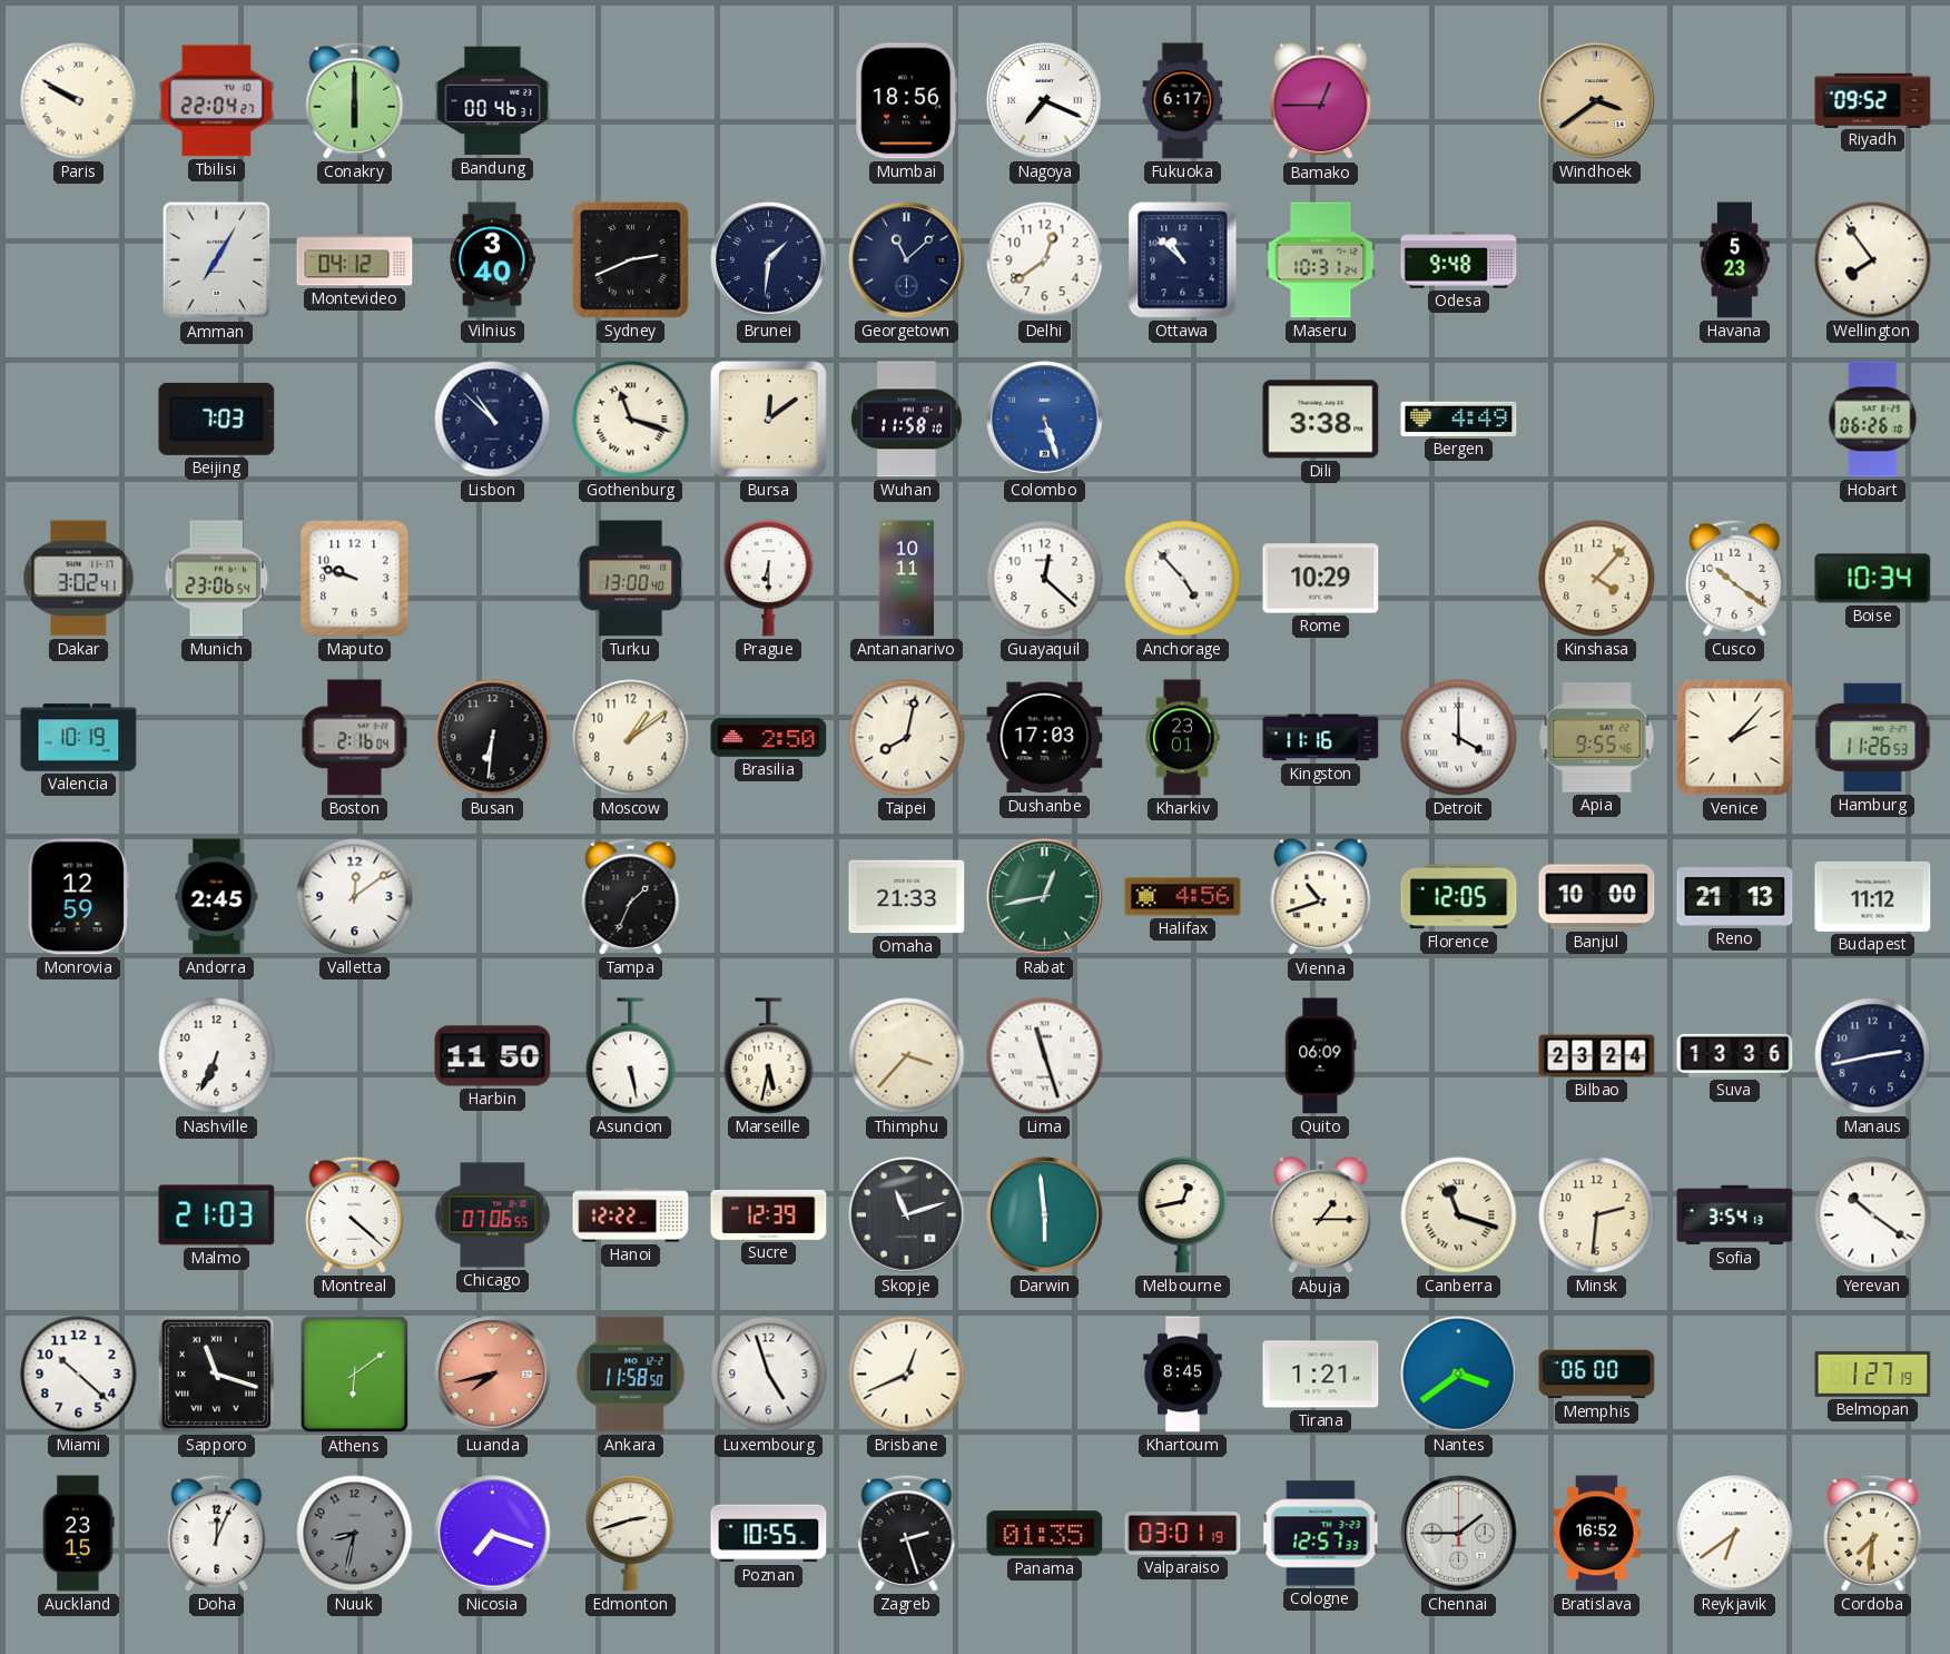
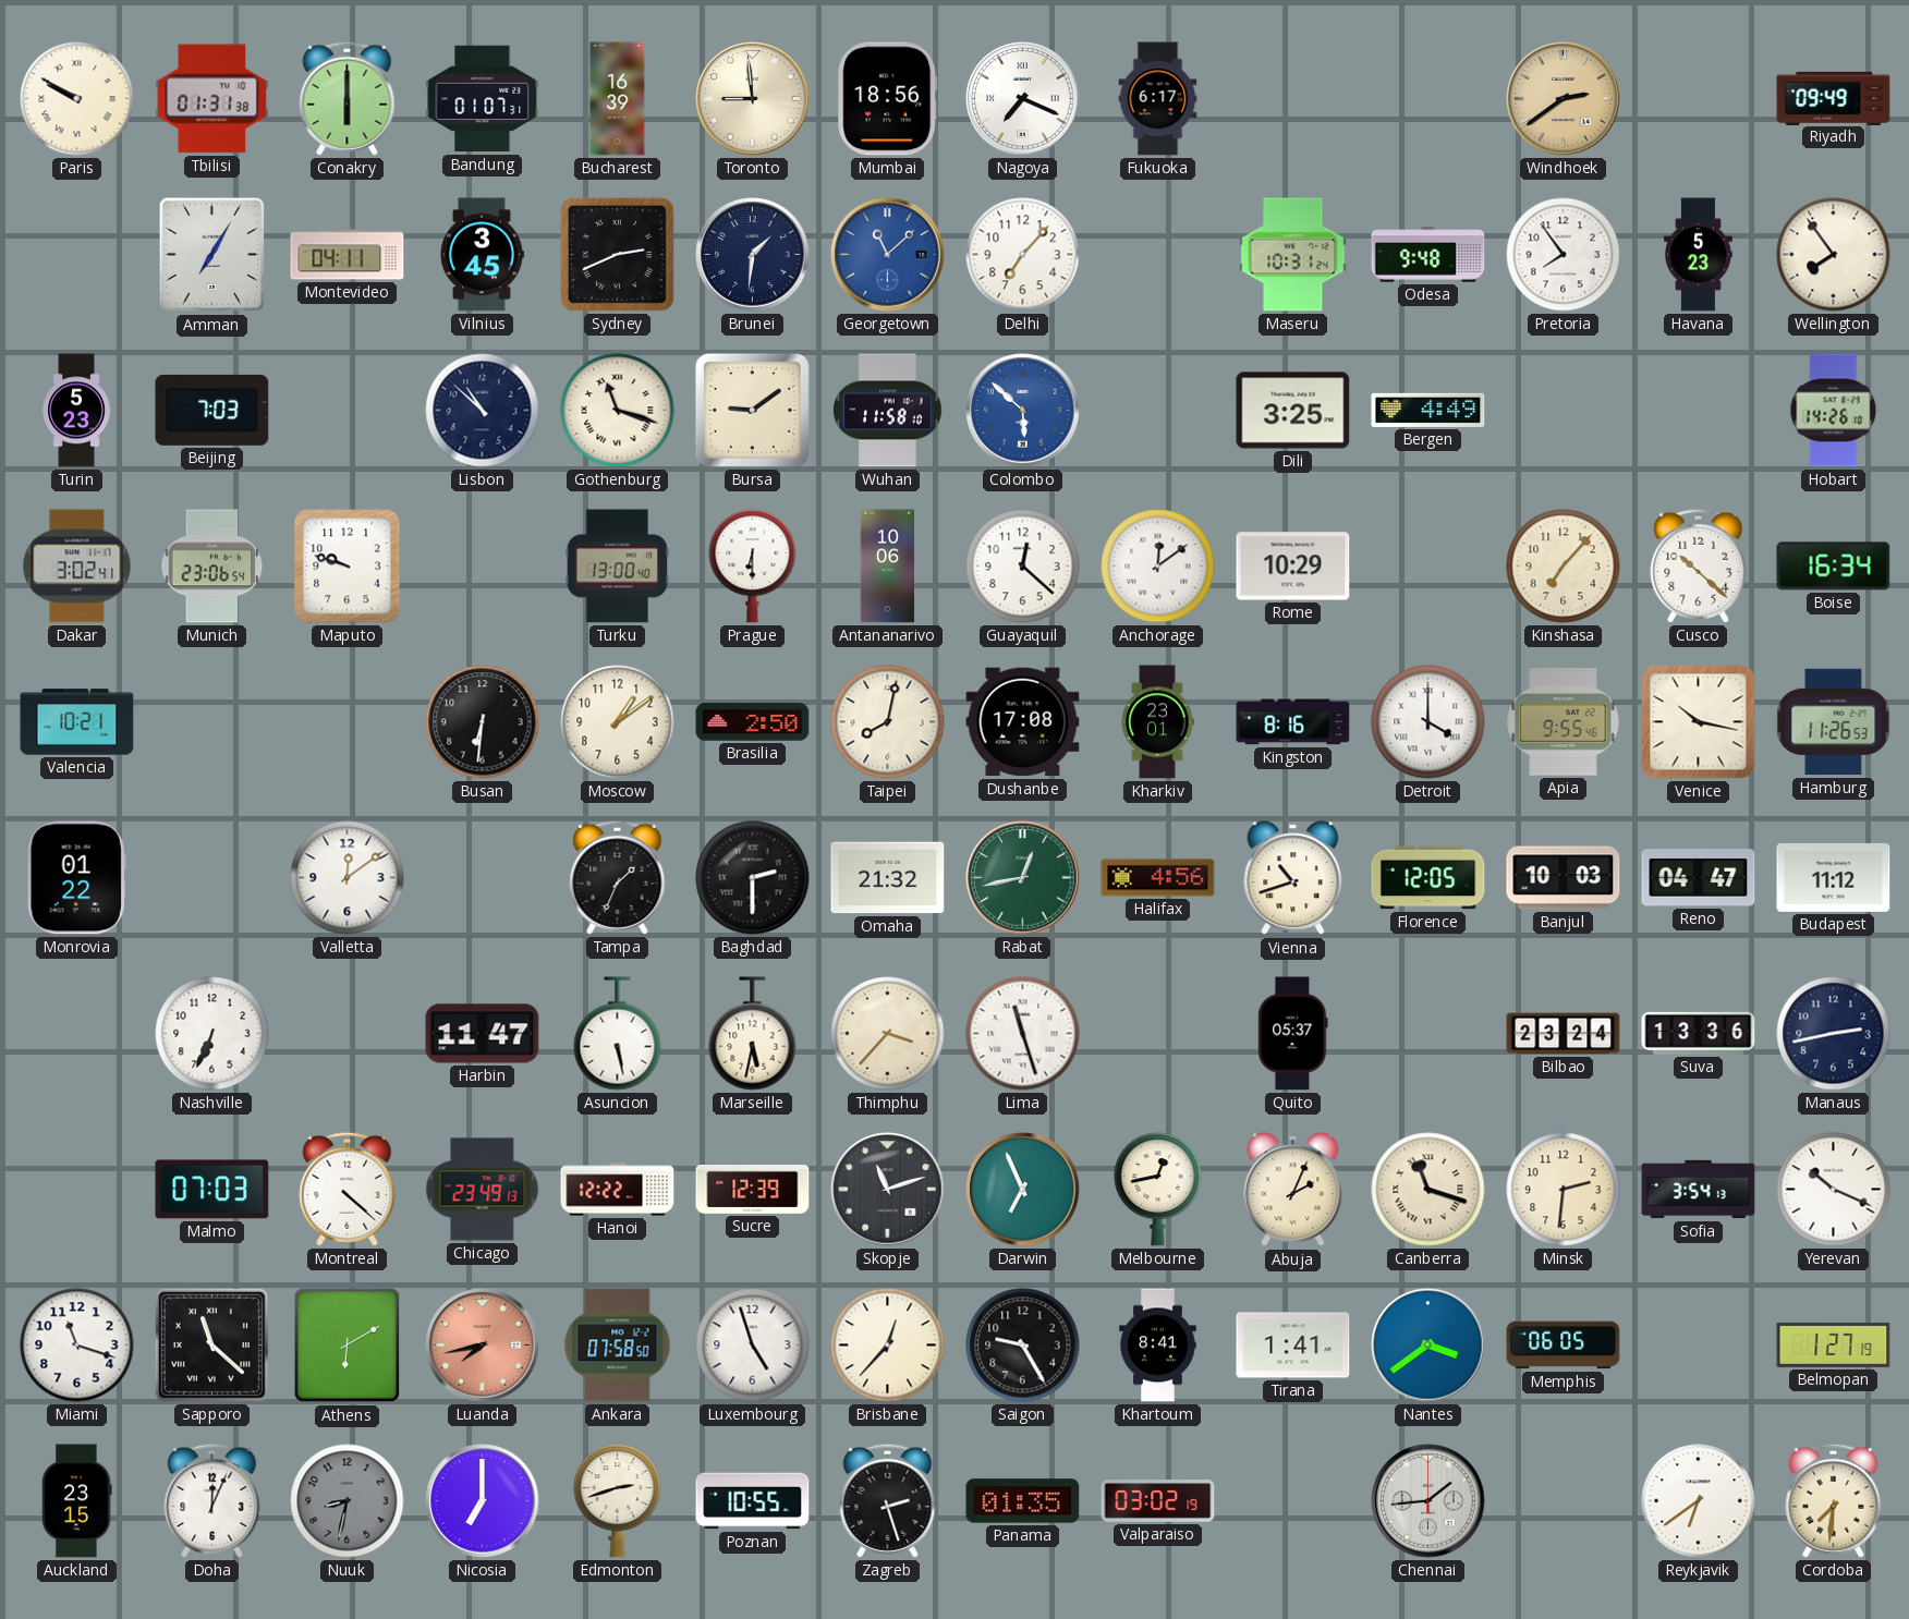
Tbilisi: 22:04 -> 01:31 (212, 99)
Bandung: 00:46 -> 01:07 (483, 99)
Bucharest: none -> 16:39 (618, 99)
Toronto: none -> 8:59 (753, 99)
Bamako: 12:45 -> none (1321, 101)
Windhoek: 3:39 -> 2:39 (1564, 99)
Riyadh: 09:52 -> 09:49 (1834, 98)
Montevideo: 04:12 -> 04:11 (348, 255)
Vilnius: 3:40 -> 3:45 (483, 255)
Georgetown dial: navy -> blue (888, 255)
Delhi: 12:39 -> 7:07 (1023, 255)
Ottawa: 10:52 -> none (1183, 260)
Pretoria: none -> 7:54 (1564, 255)
Turin: none -> 5:23 (76, 411)
Bursa: 12:09 -> 9:09 (752, 410)
Colombo: 5:27 -> 5:52 (1023, 411)
Dili: 3:38 -> 3:25 (1293, 411)
Hobart: 06:26 -> 14:26 (1834, 411)
Antananarivo: 10:11 -> 10:06 (888, 567)
Anchorage: 4:53 -> 12:09 (1158, 567)
Kinshasa: 4:07 -> 7:07 (1564, 567)
Cusco: 10:21 -> 10:22 (1699, 565)
Boise: 10:34 -> 16:34 (1834, 567)
Valencia: 10:19 -> 10:21 (77, 722)
Boston: 2:16 -> none (355, 738)
Dushanbe: 17:03 -> 17:08 (1023, 722)
Kingston: 11:16 -> 8:16 (1293, 722)
Venice: 2:07 -> 10:17 (1699, 722)
Monrovia: 12:59 -> 01:22 (76, 878)
Andorra: 2:45 -> none (217, 897)
Baghdad: none -> 2:30 (753, 878)
Omaha: 21:33 -> 21:32 (888, 878)
Banjul: 10:00 -> 10:03 (1564, 878)
Reno: 21:13 -> 04:47 (1699, 878)
Harbin: 11:50 -> 11:47 (483, 1034)
Quito: 06:09 -> 05:37 (1293, 1034)
Malmo: 21:03 -> 07:03 (212, 1190)
Chicago: 07:06 -> 23:49 (483, 1190)
Darwin: 5:59 -> 6:56 (1023, 1190)
Abuja: 1:15 -> 2:04 (1293, 1190)
Yerevan: 10:21 -> 10:19 (1834, 1190)
Miami: 10:22 -> 11:18 (77, 1346)
Sapporo: 11:18 -> 11:22 (211, 1344)
Athens: 6:09 -> 6:10 (348, 1346)
Ankara: 11:58 -> 07:58 (618, 1346)
Brisbane: 12:41 -> 12:37 (888, 1346)
Saigon: none -> 9:25 (1023, 1346)
Khartoum: 8:45 -> 8:41 (1158, 1346)
Tirana: 1:21 -> 1:41 (1293, 1346)
Memphis: 06:00 -> 06:05 (1564, 1346)
Nicosia: 7:18 -> 7:00 (483, 1501)
Valparaiso: 03:01 -> 03:02 (1158, 1501)
Cologne: 12:57 -> none (1321, 1534)
Chennai: 1:45 -> 1:44 (1428, 1501)
Bratislava: 16:52 -> none (1597, 1534)
